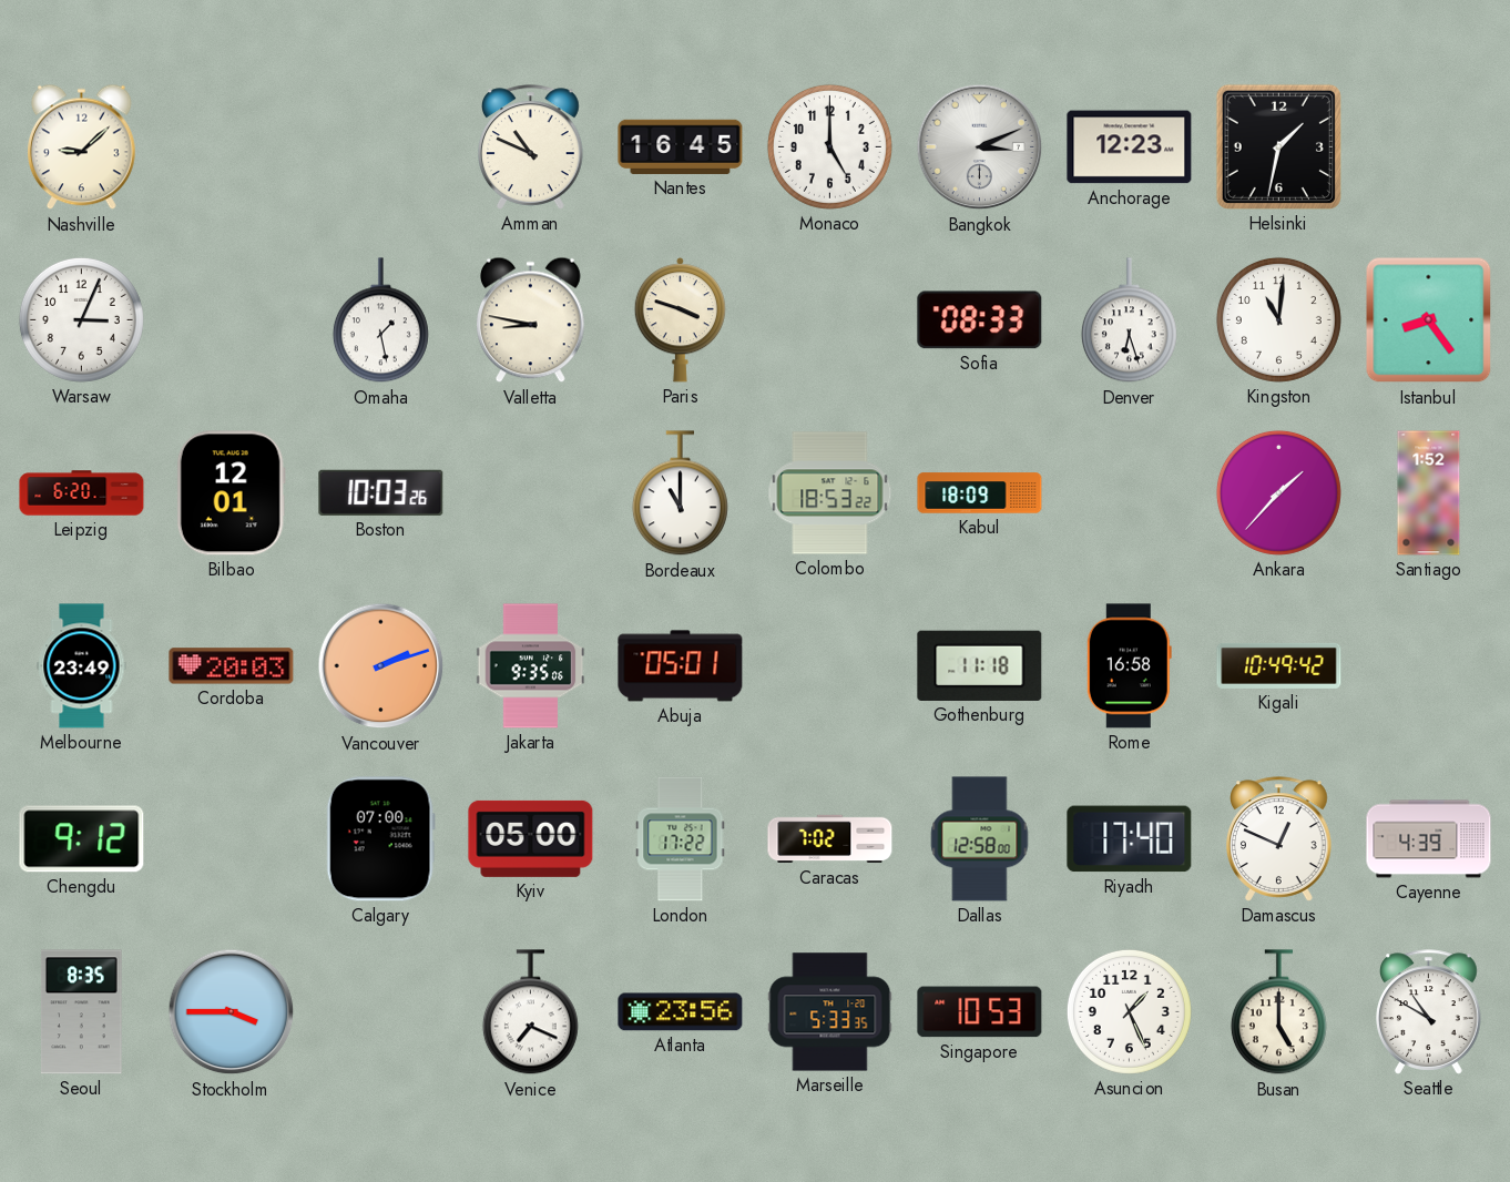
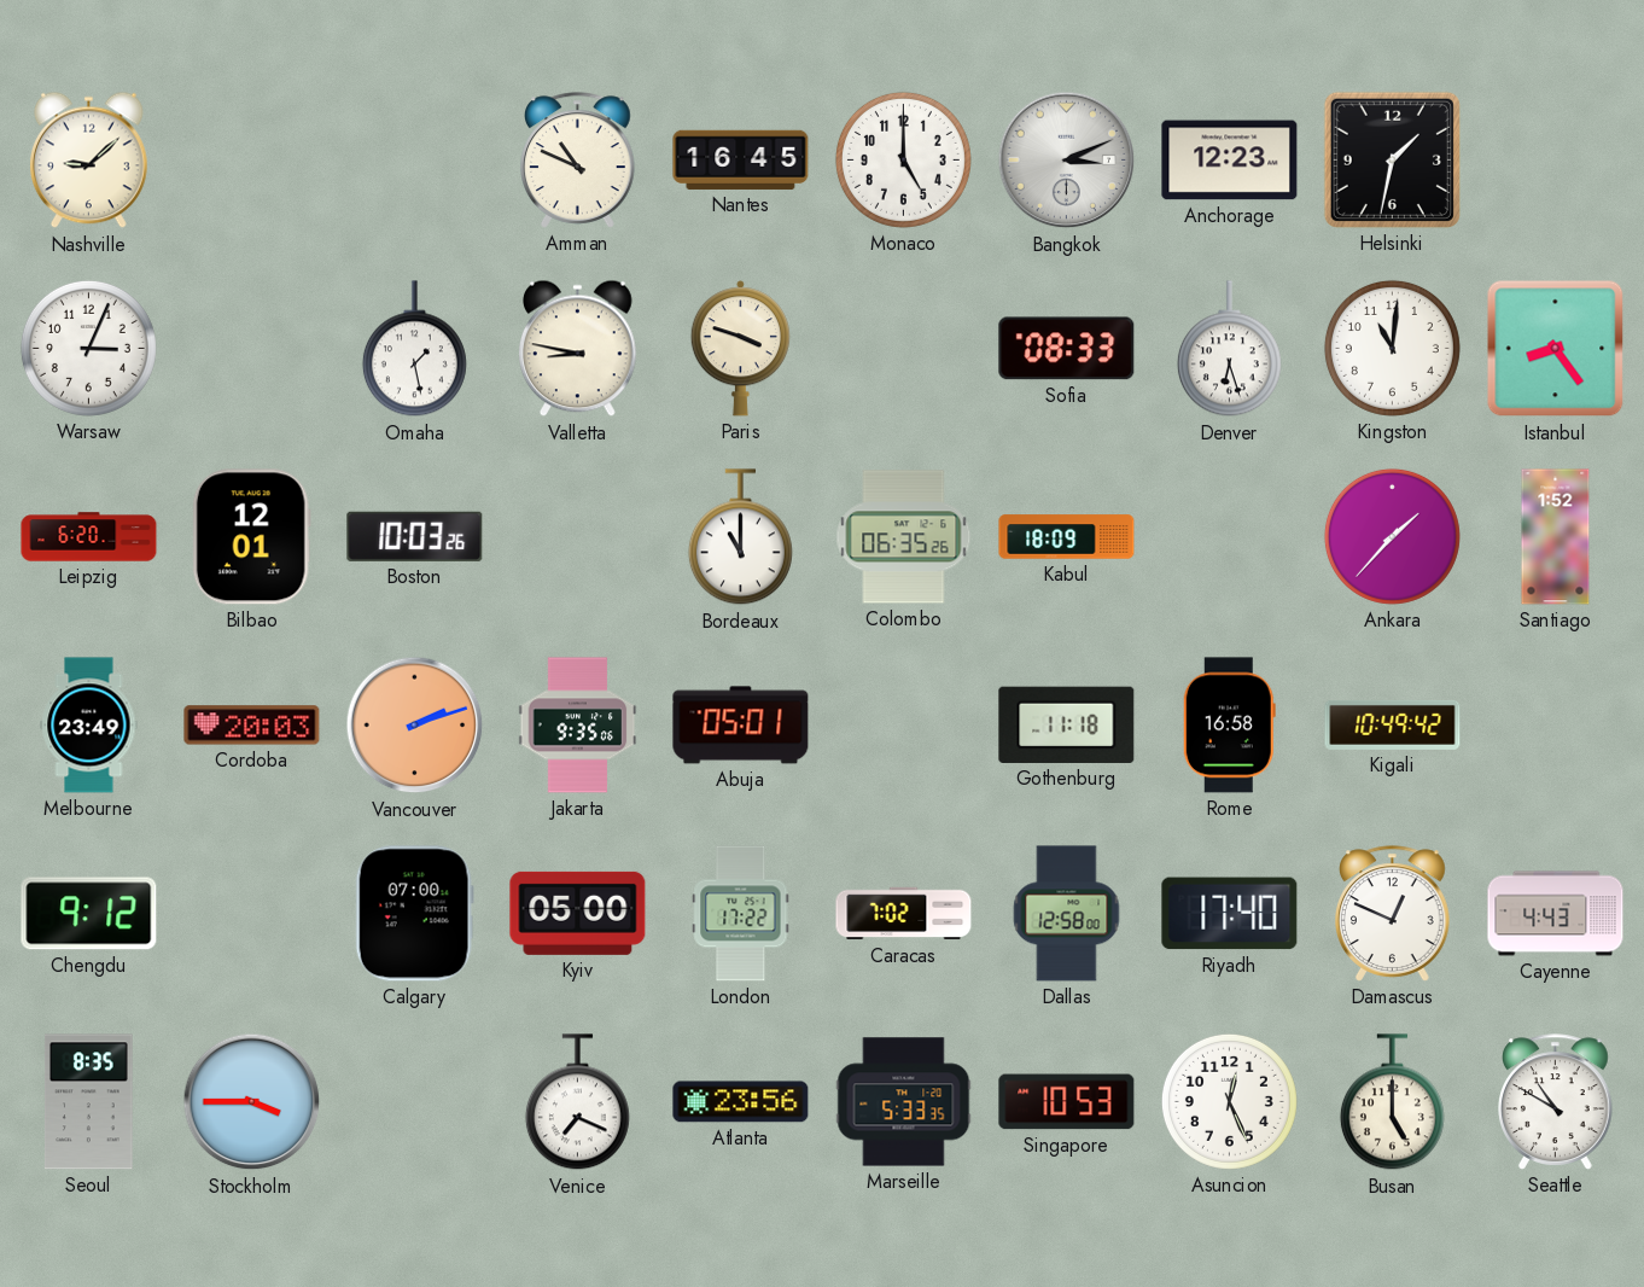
Colombo: 18:53 -> 06:35 (904, 537)
Cayenne: 4:39 -> 4:43 (1556, 914)
Asuncion: 1:26 -> 12:26 (1229, 1101)
